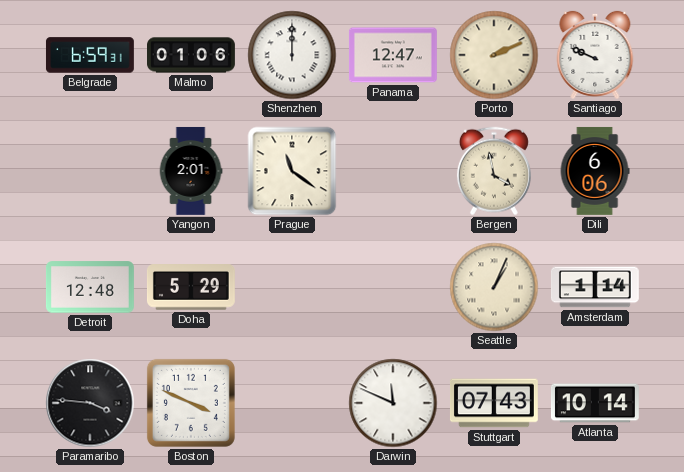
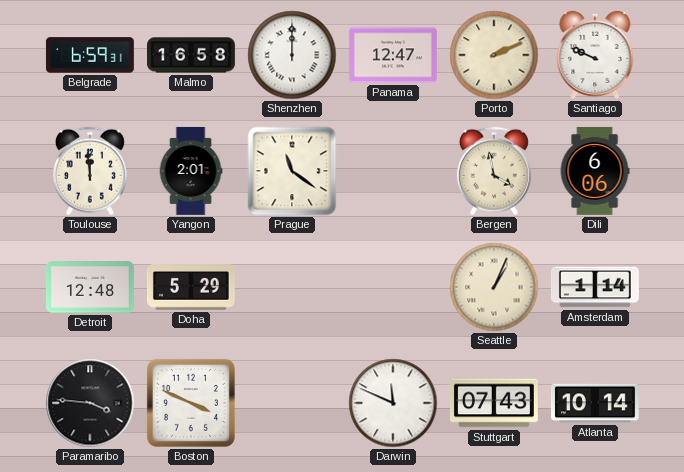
Malmo: 01:06 -> 16:58 (192, 55)
Toulouse: none -> 11:59 (90, 171)
